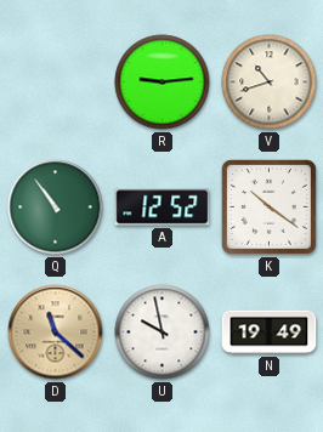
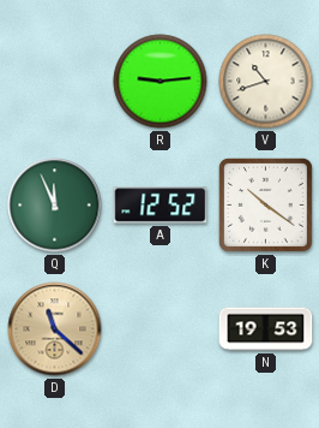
Q: 10:54 -> 11:56 (55, 206)
U: 9:58 -> none (163, 332)
N: 19:49 -> 19:53 (266, 329)
